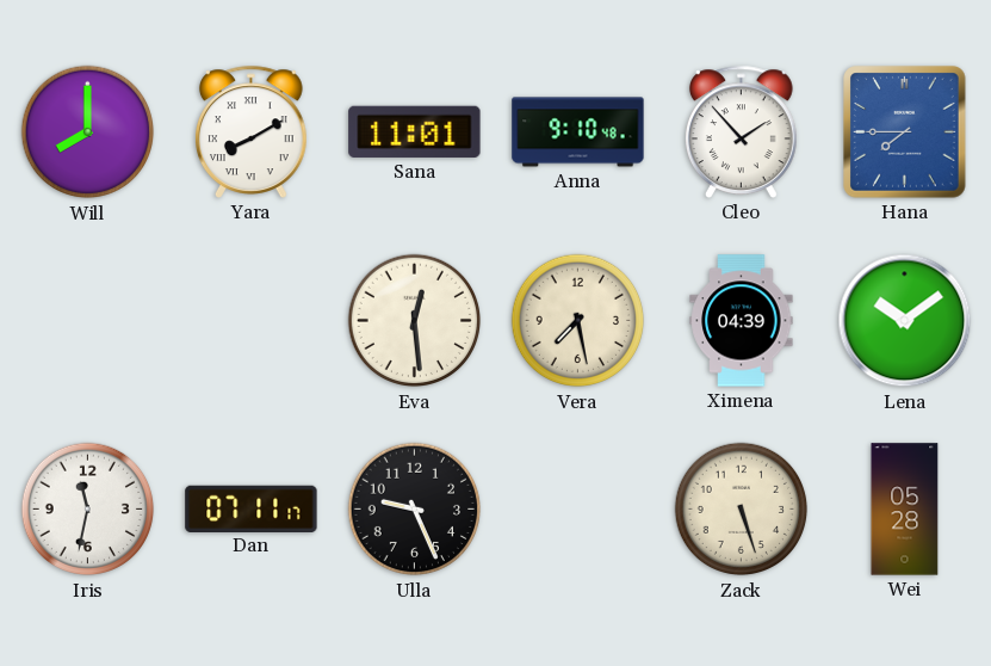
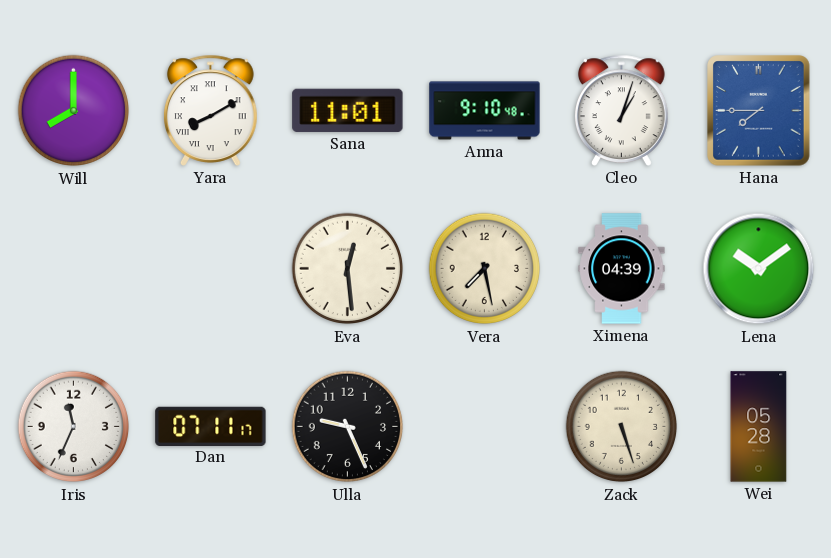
Cleo: 1:53 -> 1:03 (622, 110)
Iris: 11:32 -> 11:34 (74, 427)
